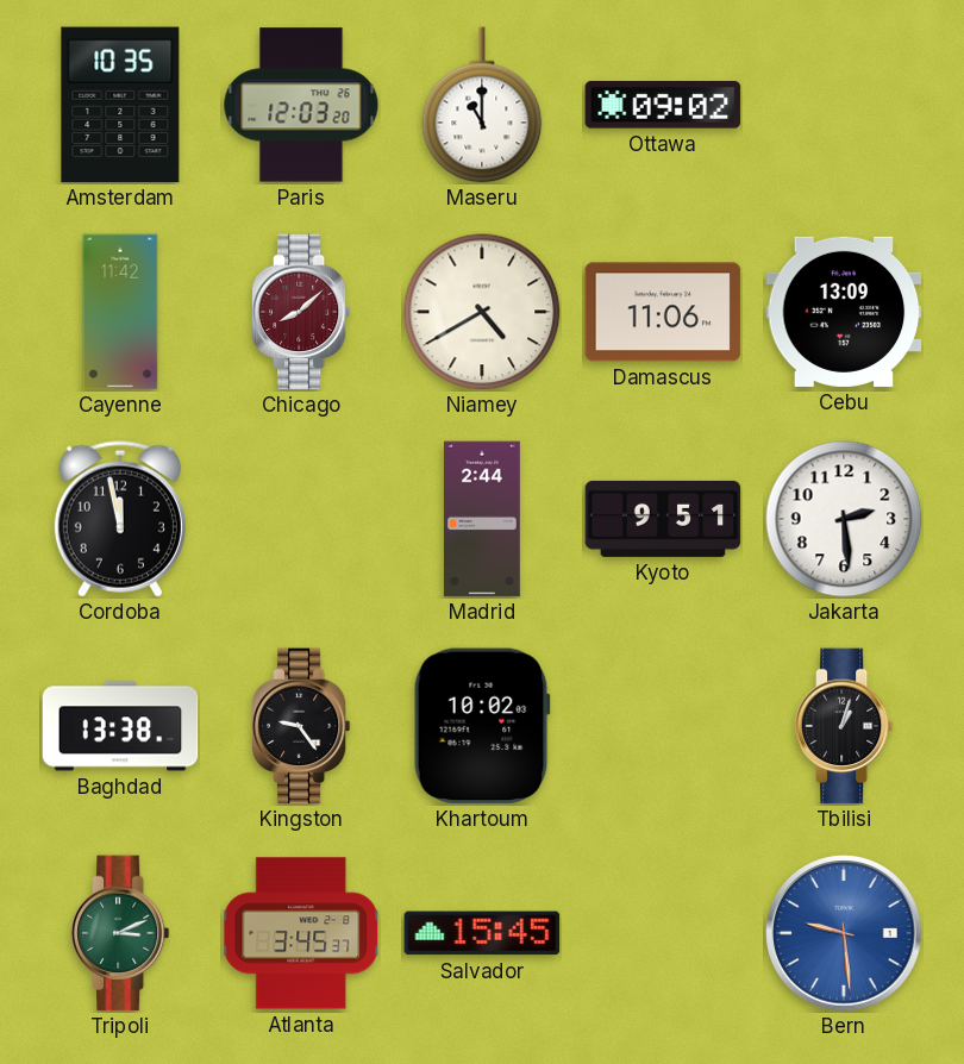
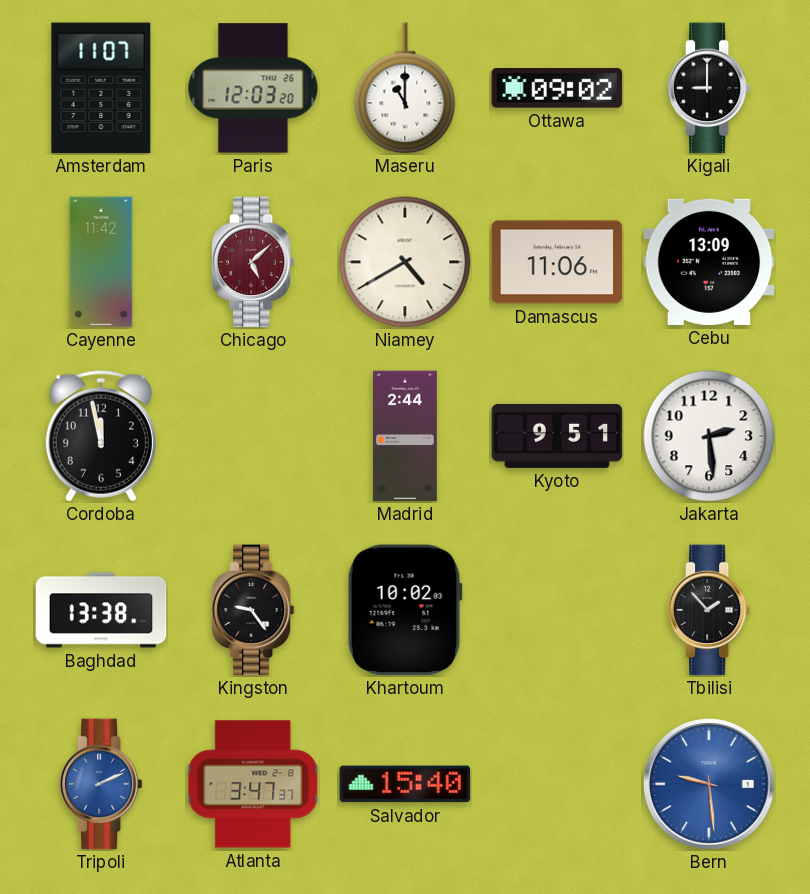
Amsterdam: 10:35 -> 11:07 (101, 88)
Kigali: none -> 9:00 (709, 88)
Chicago: 8:08 -> 5:08 (253, 262)
Tbilisi: 1:03 -> 1:53 (709, 610)
Tripoli: 3:11 -> 2:11 (101, 784)
Tripoli dial: green -> blue (101, 784)
Atlanta: 3:45 -> 3:47 (253, 784)
Salvador: 15:45 -> 15:40 (405, 784)
